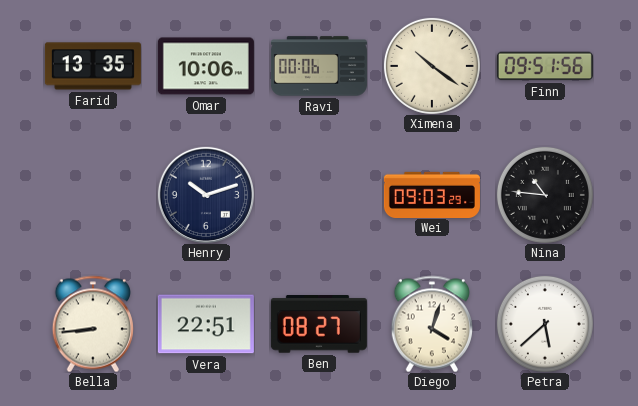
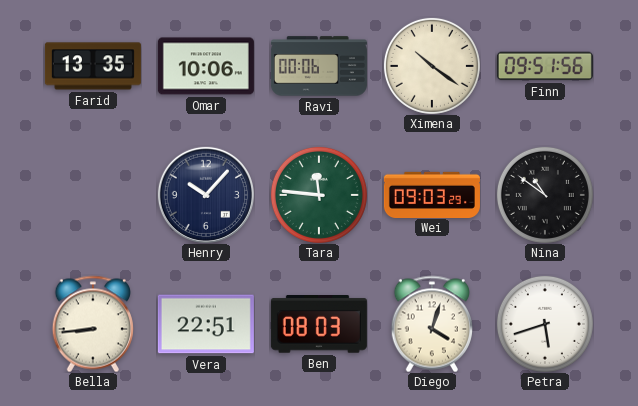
Henry: 10:12 -> 10:07 (206, 195)
Tara: none -> 11:46 (319, 195)
Nina: 10:46 -> 10:51 (545, 195)
Ben: 08:27 -> 08:03 (319, 325)
Petra: 5:38 -> 5:42 (545, 324)
